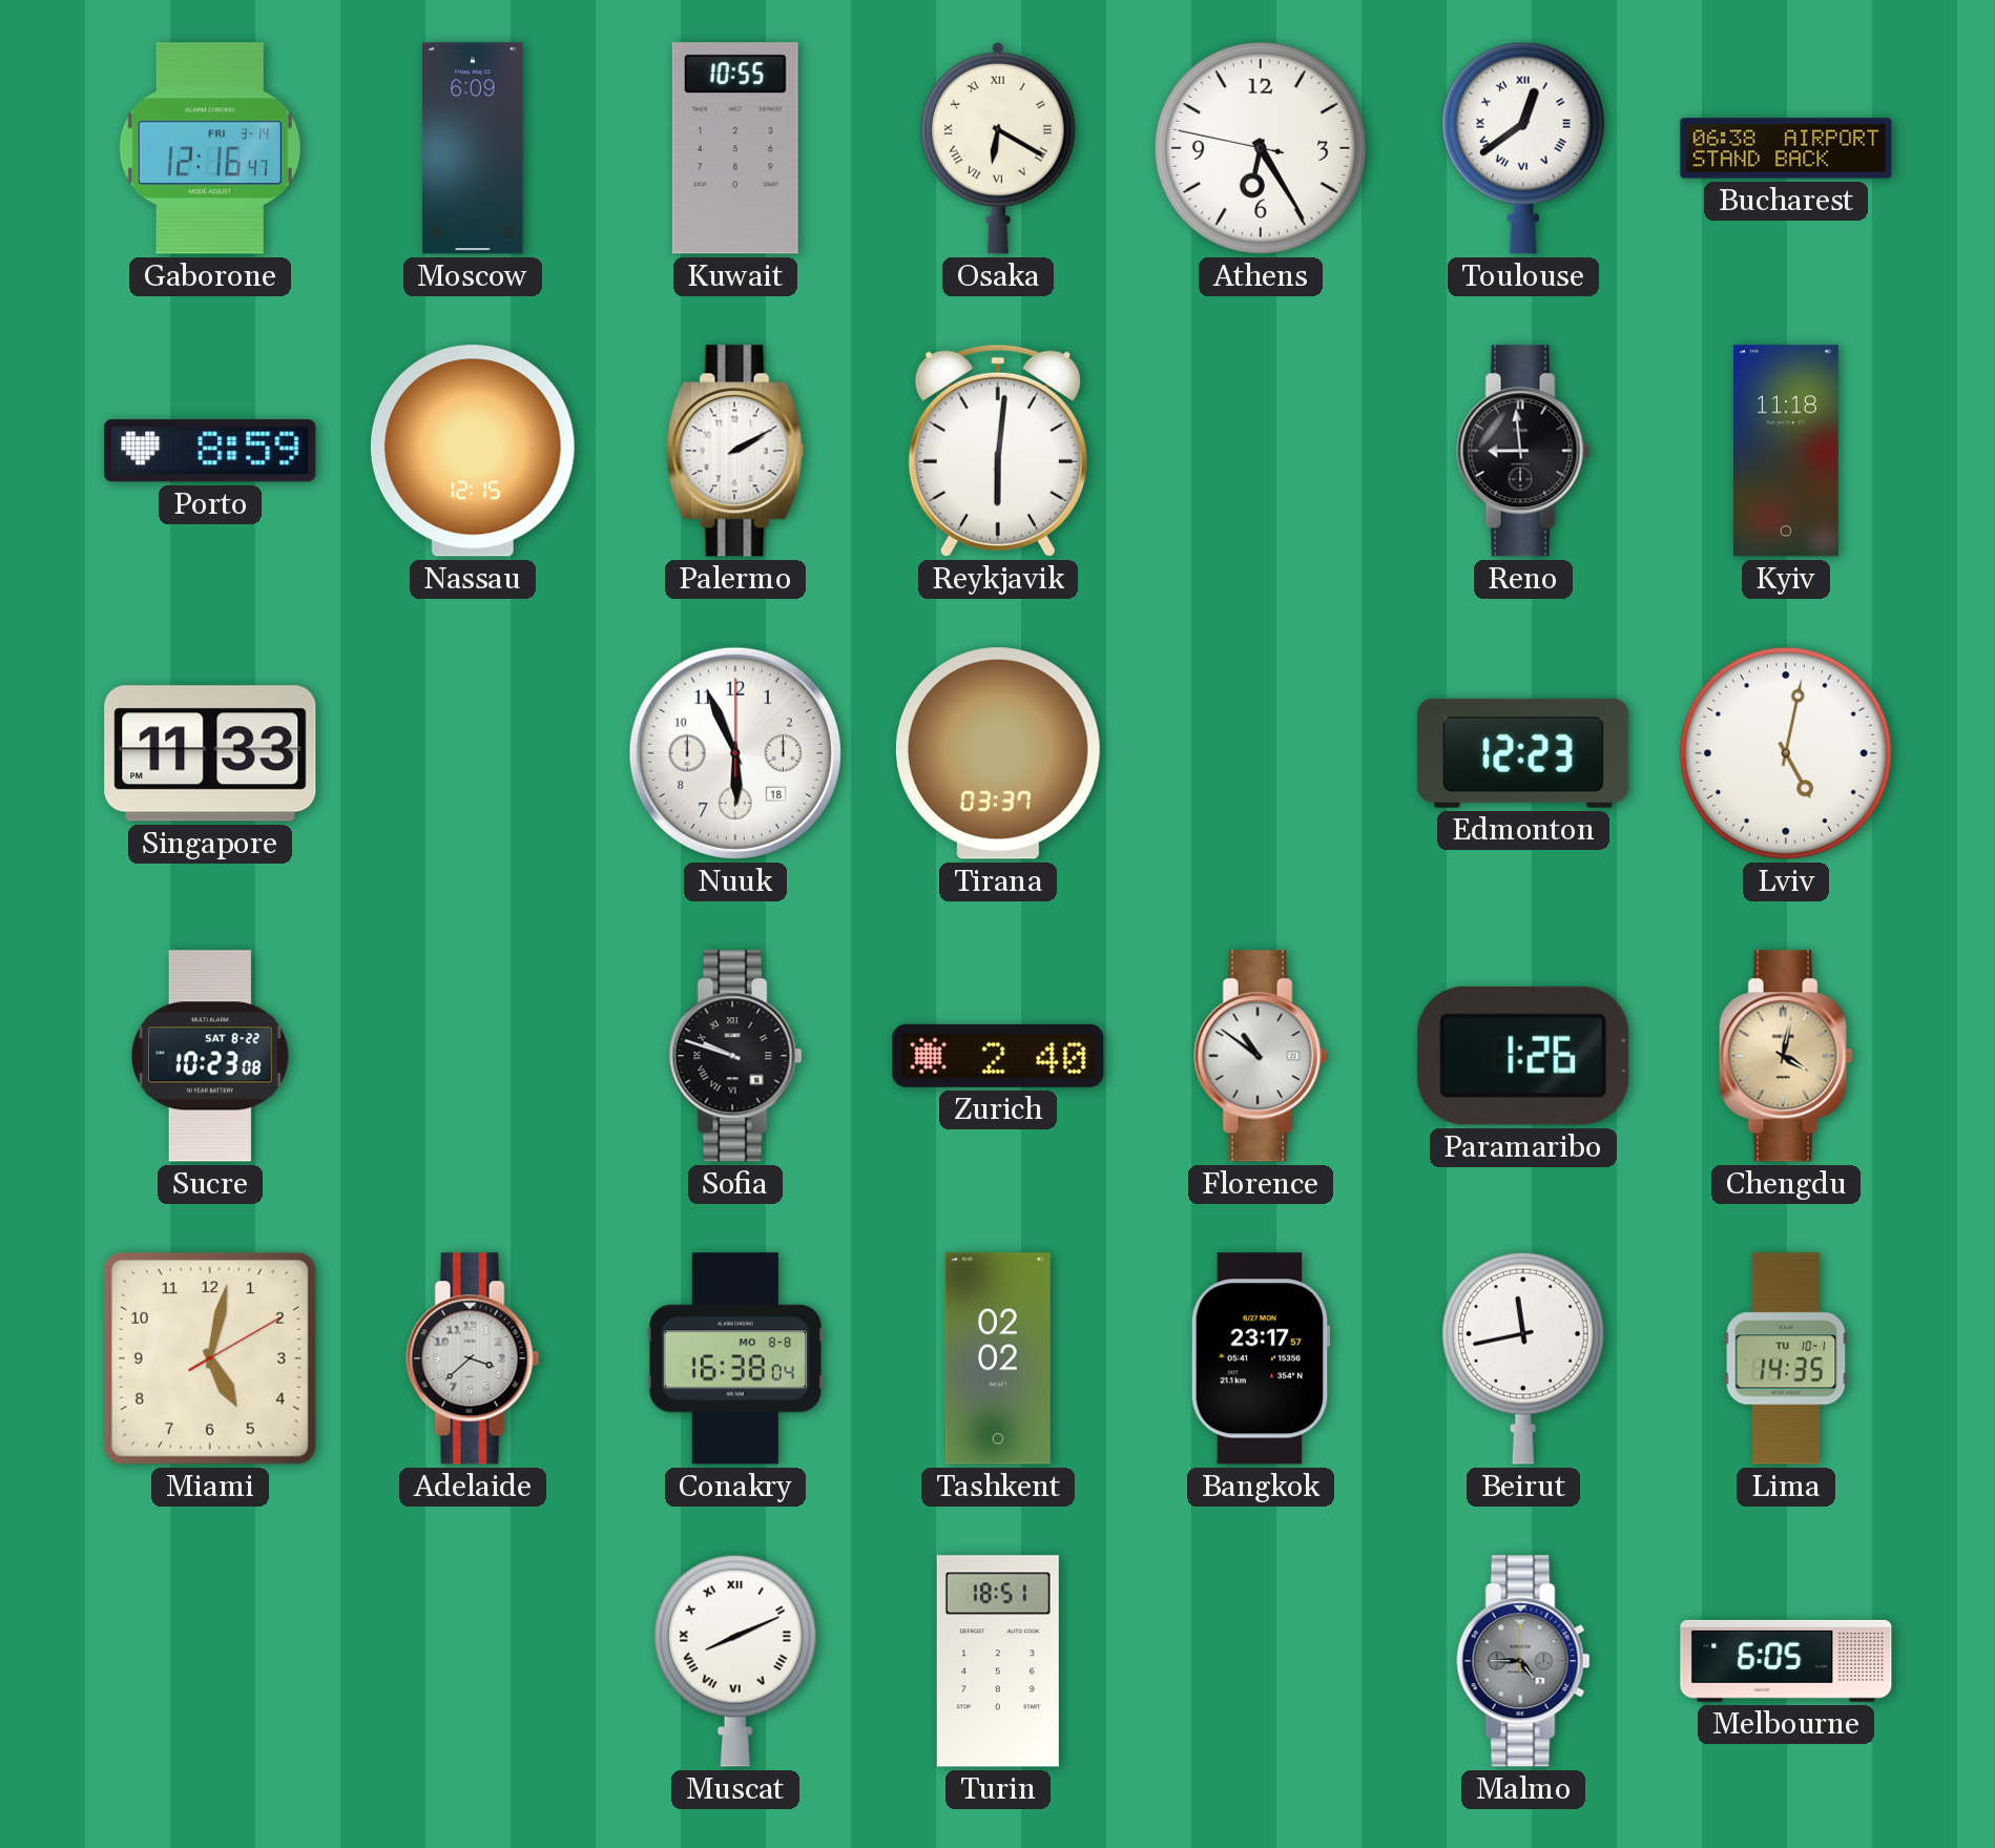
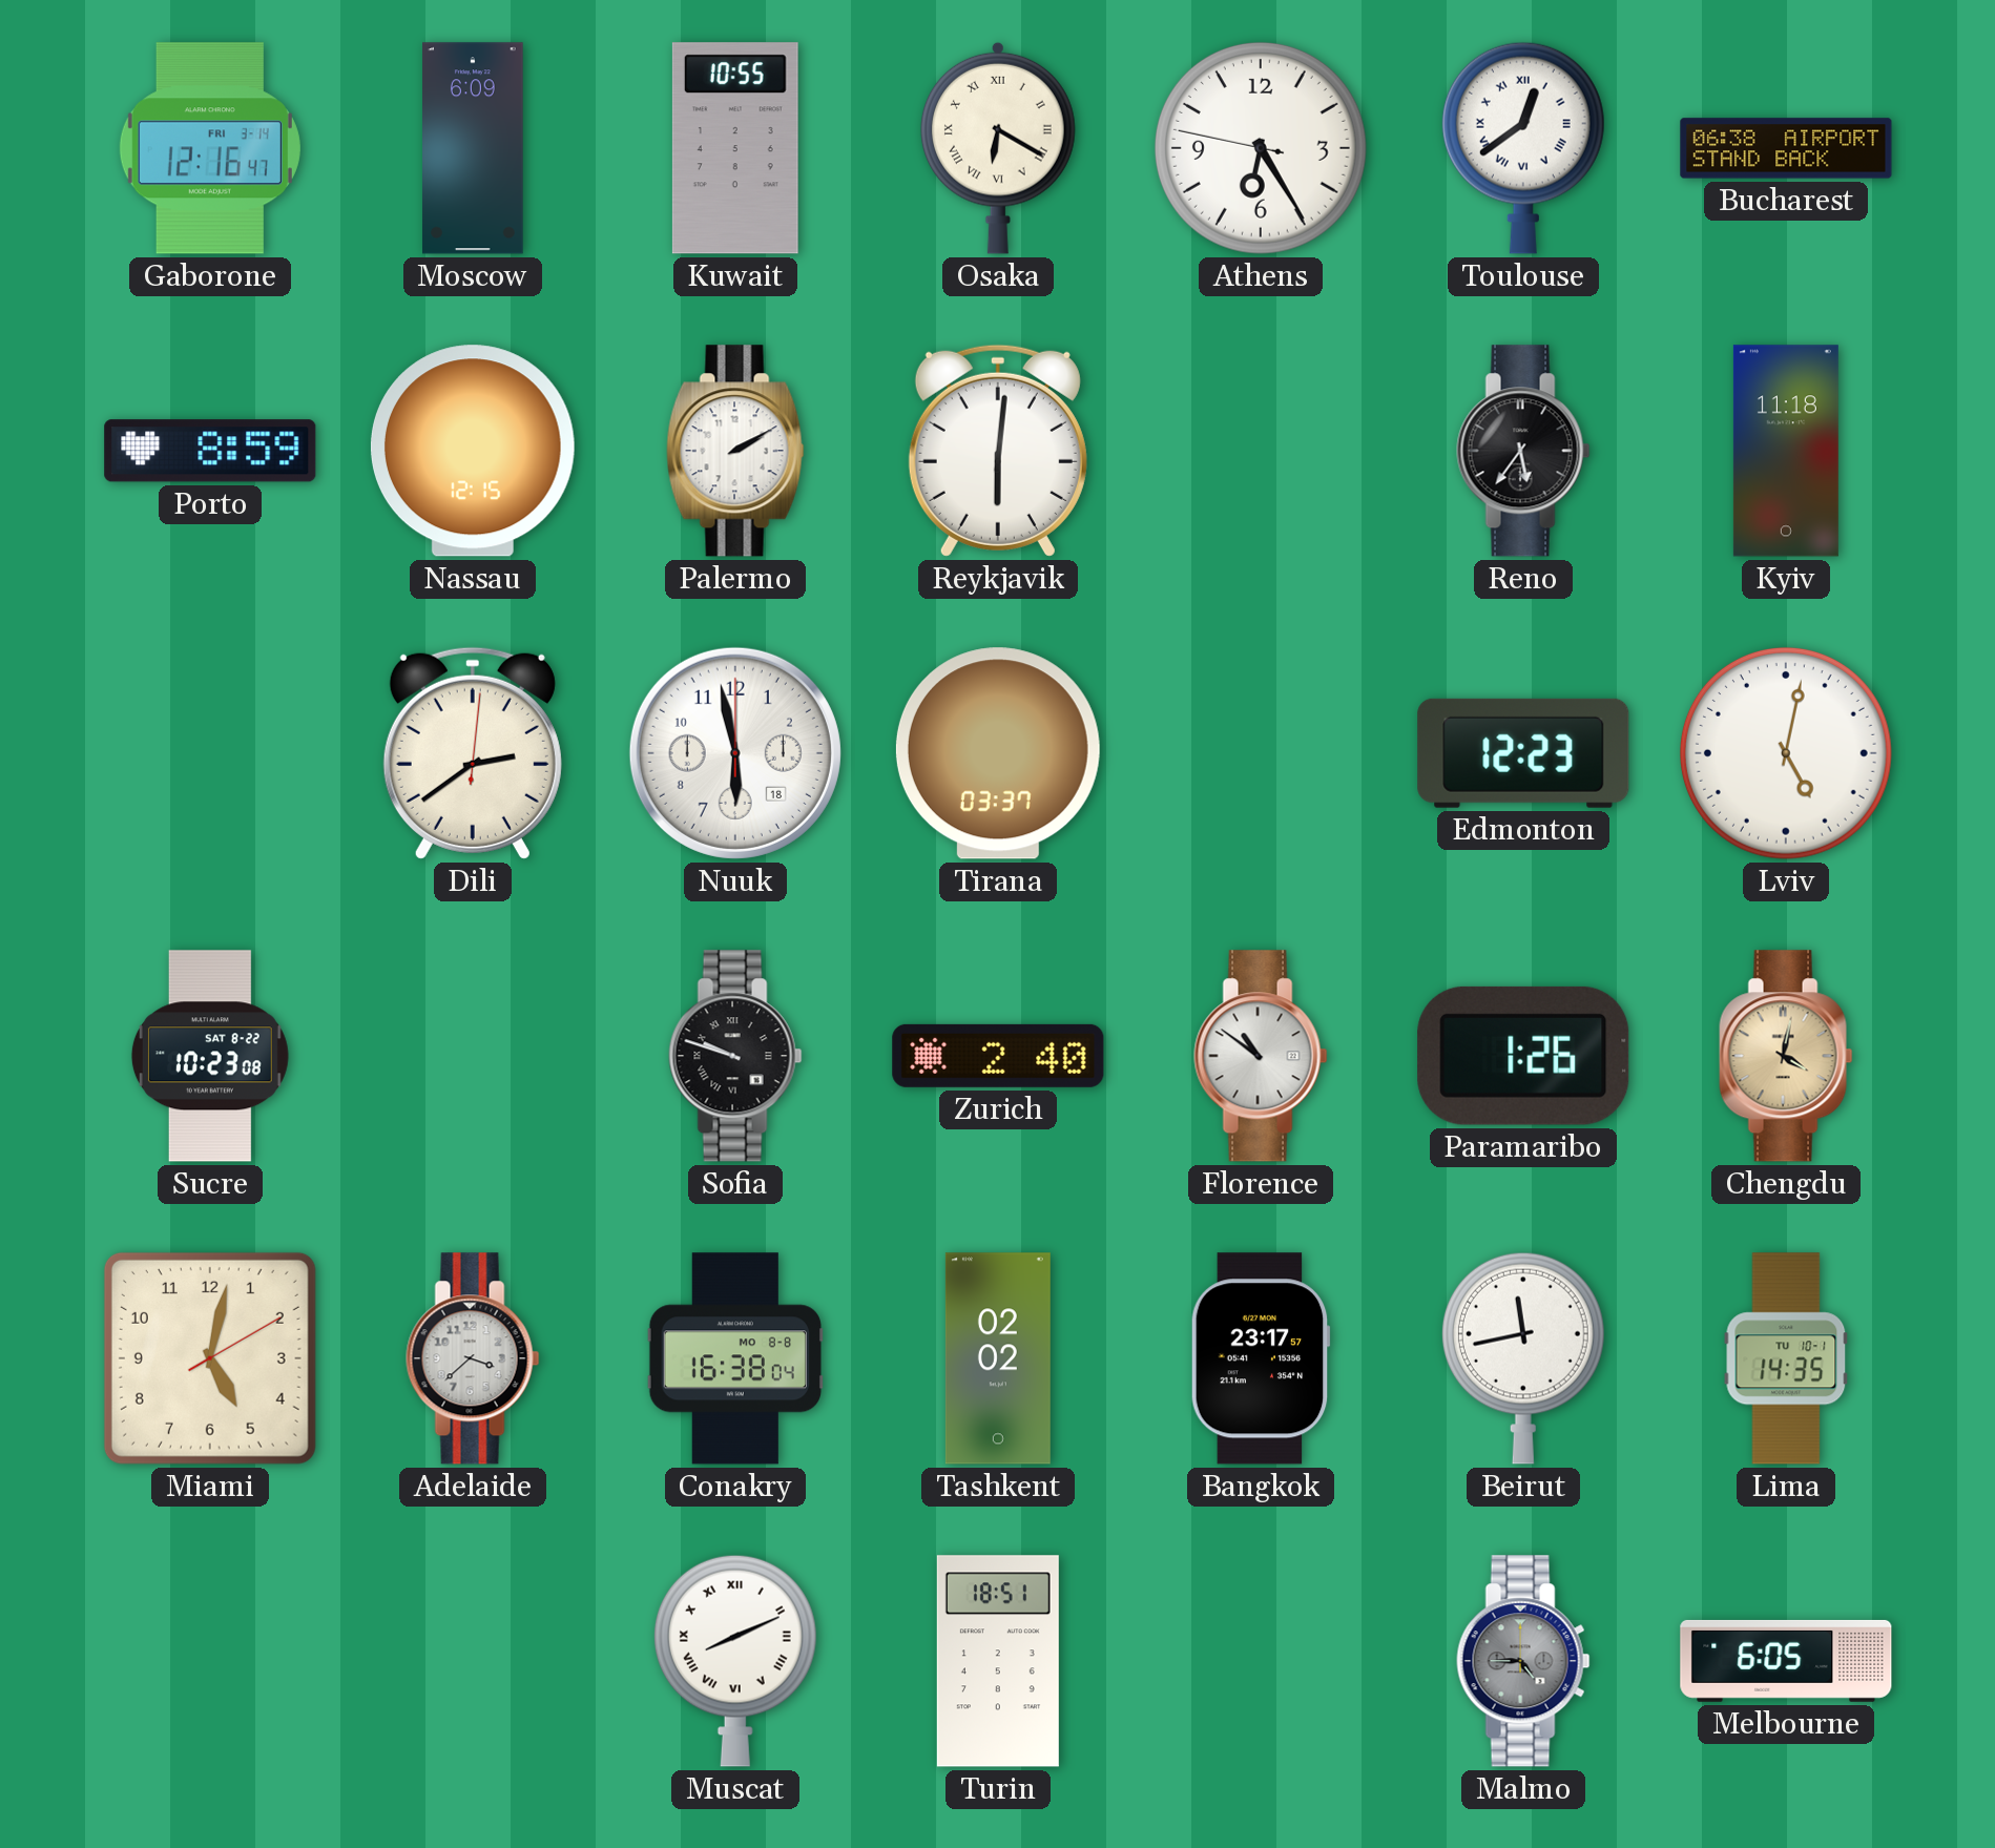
Reno: 8:59 -> 5:36 (1523, 451)
Singapore: 11:33 -> none (210, 753)
Dili: none -> 2:39 (473, 753)
Nuuk: 5:56 -> 5:58 (735, 753)
